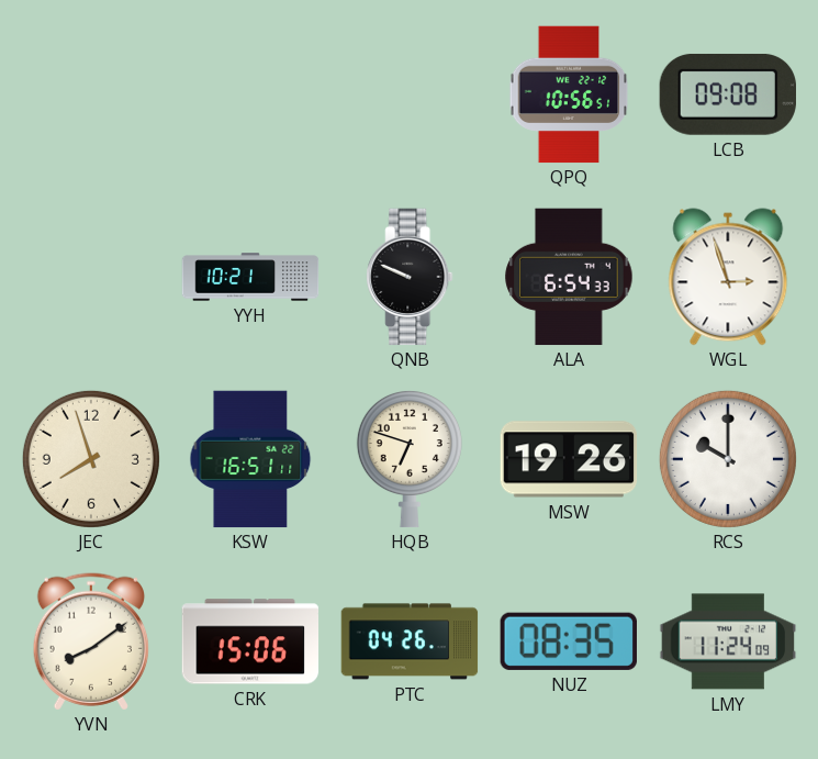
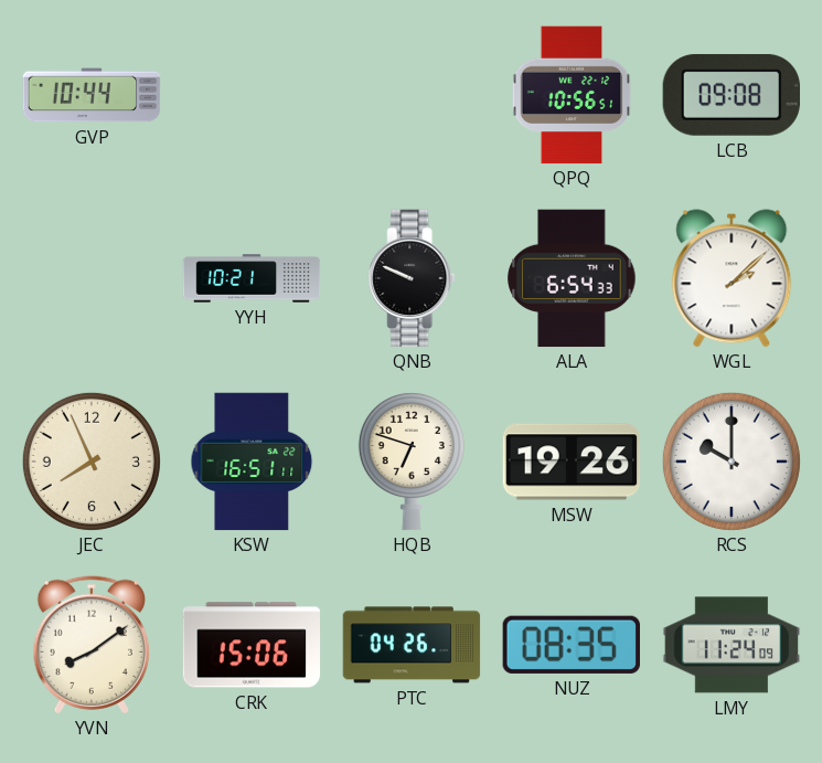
GVP: none -> 10:44 (92, 95)
WGL: 2:57 -> 2:08 (732, 278)
JEC: 7:57 -> 7:56 (92, 462)
